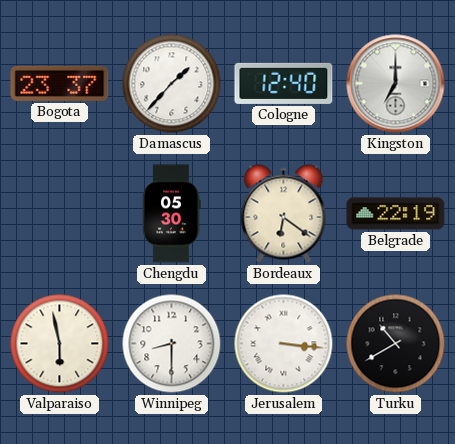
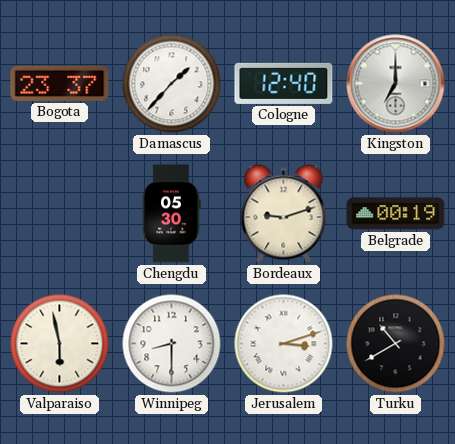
Bordeaux: 6:21 -> 9:12 (284, 214)
Belgrade: 22:19 -> 00:19 (396, 214)
Jerusalem: 3:16 -> 3:12 (284, 344)
